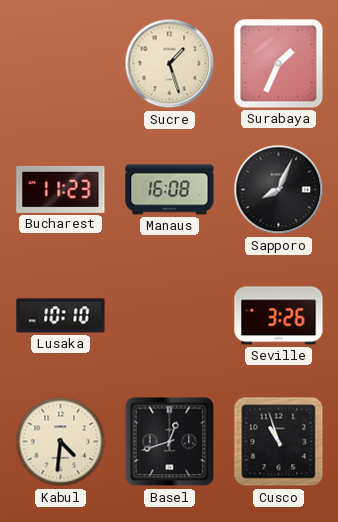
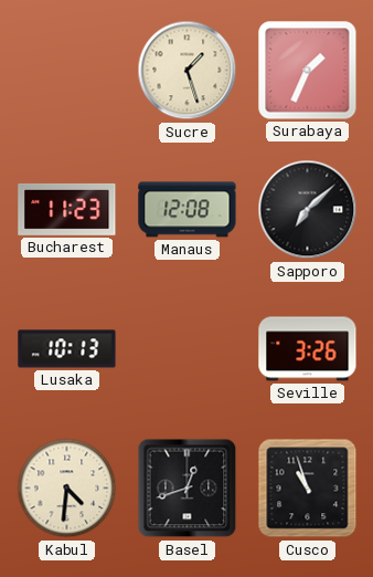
Manaus: 16:08 -> 12:08 (188, 210)
Sapporo: 8:04 -> 7:08 (308, 210)
Lusaka: 10:10 -> 10:13 (67, 349)
